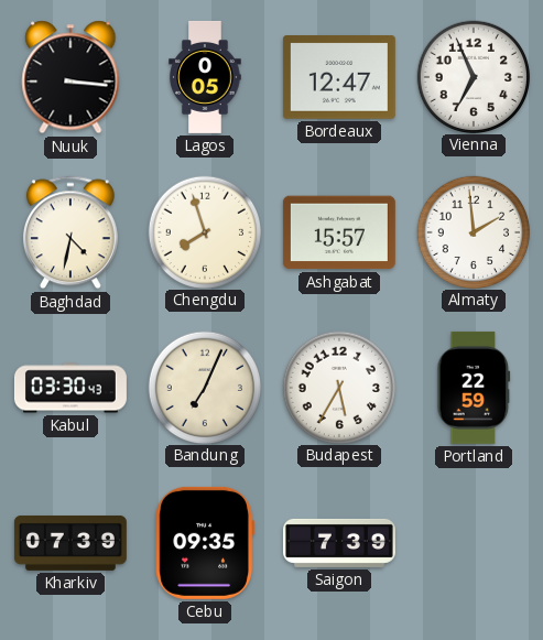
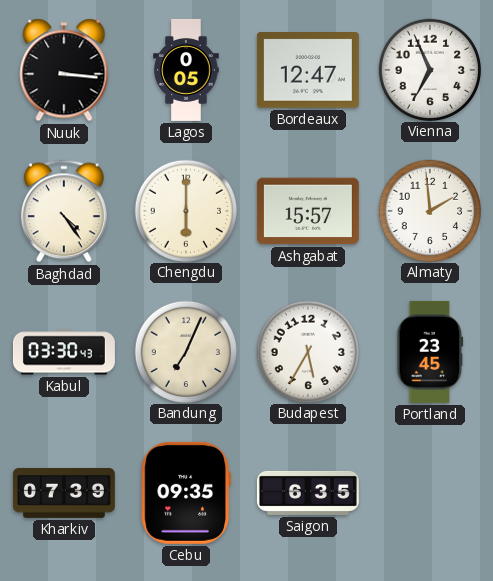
Baghdad: 4:32 -> 4:24 (64, 211)
Chengdu: 7:57 -> 6:00 (185, 210)
Portland: 22:59 -> 23:45 (430, 352)
Saigon: 7:39 -> 6:35 (308, 493)
